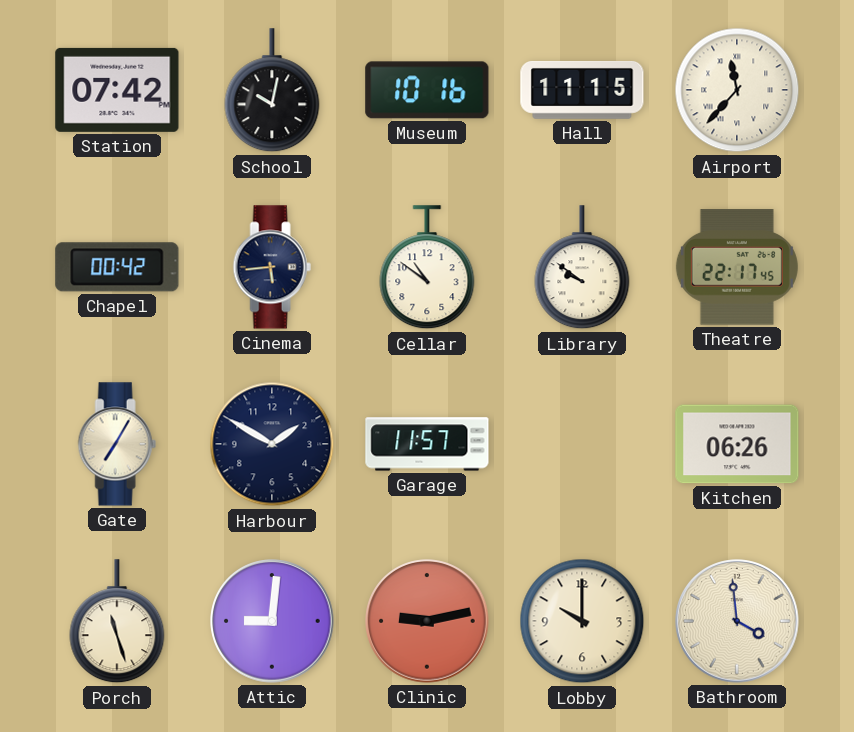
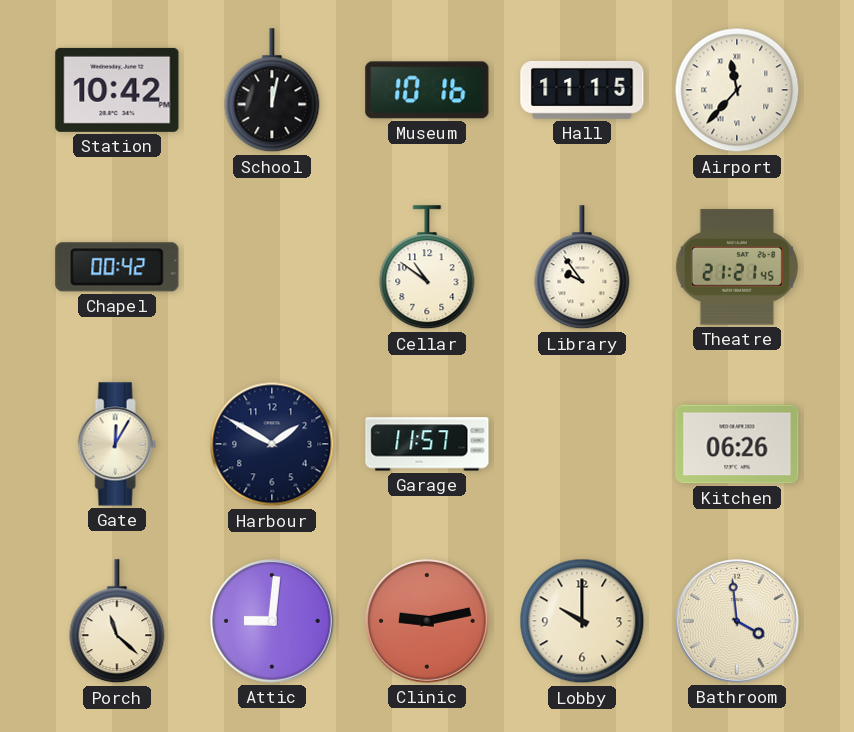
Station: 07:42 -> 10:42 (117, 90)
School: 10:02 -> 12:02 (272, 91)
Cinema: 5:44 -> none (272, 267)
Library: 9:51 -> 9:54 (582, 268)
Theatre: 22:17 -> 21:21 (737, 267)
Gate: 7:05 -> 12:05 (117, 444)
Porch: 11:27 -> 11:22 (117, 622)
